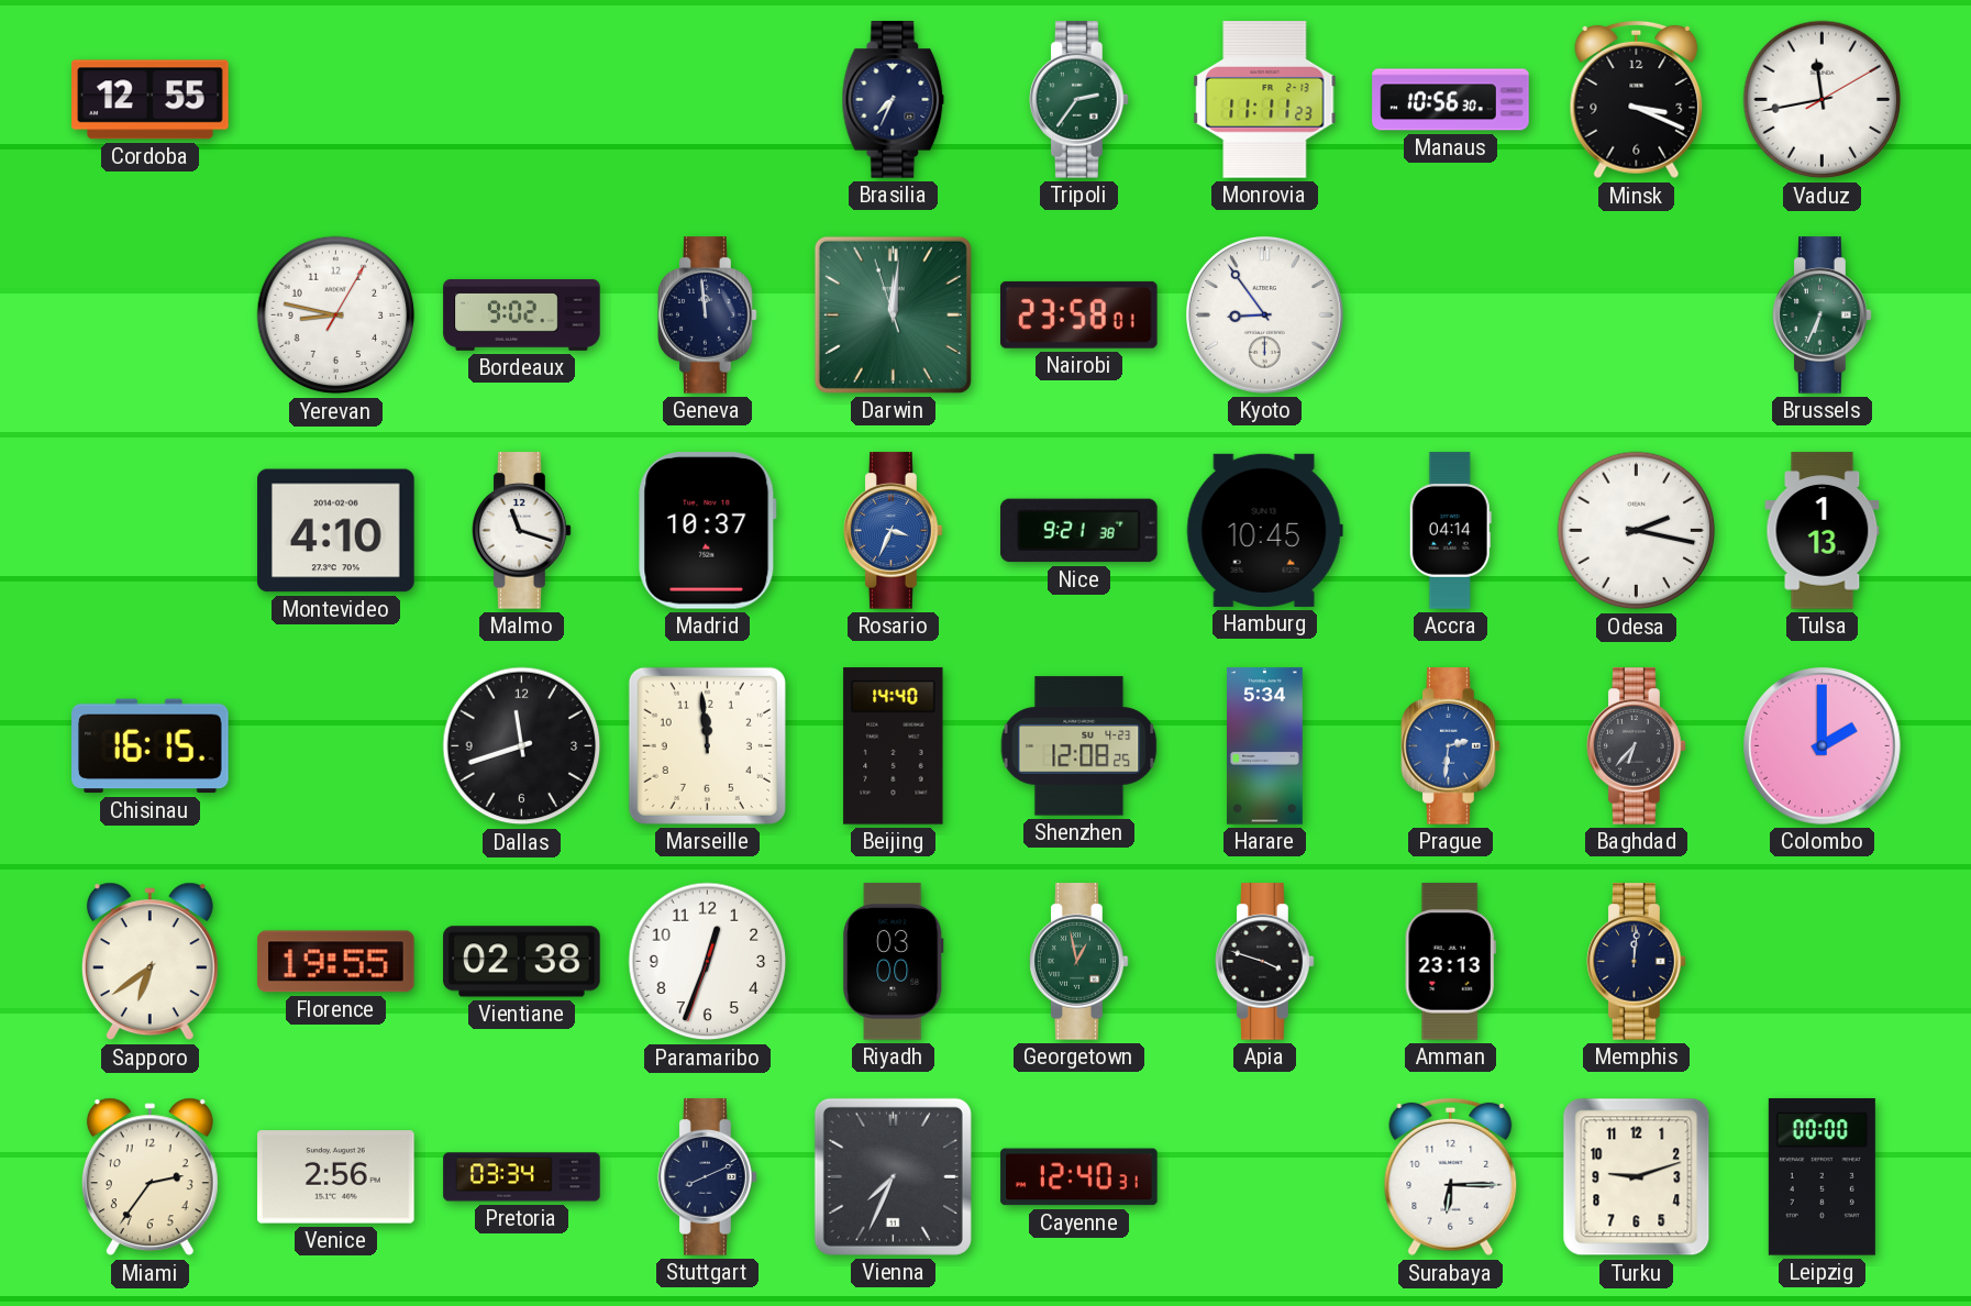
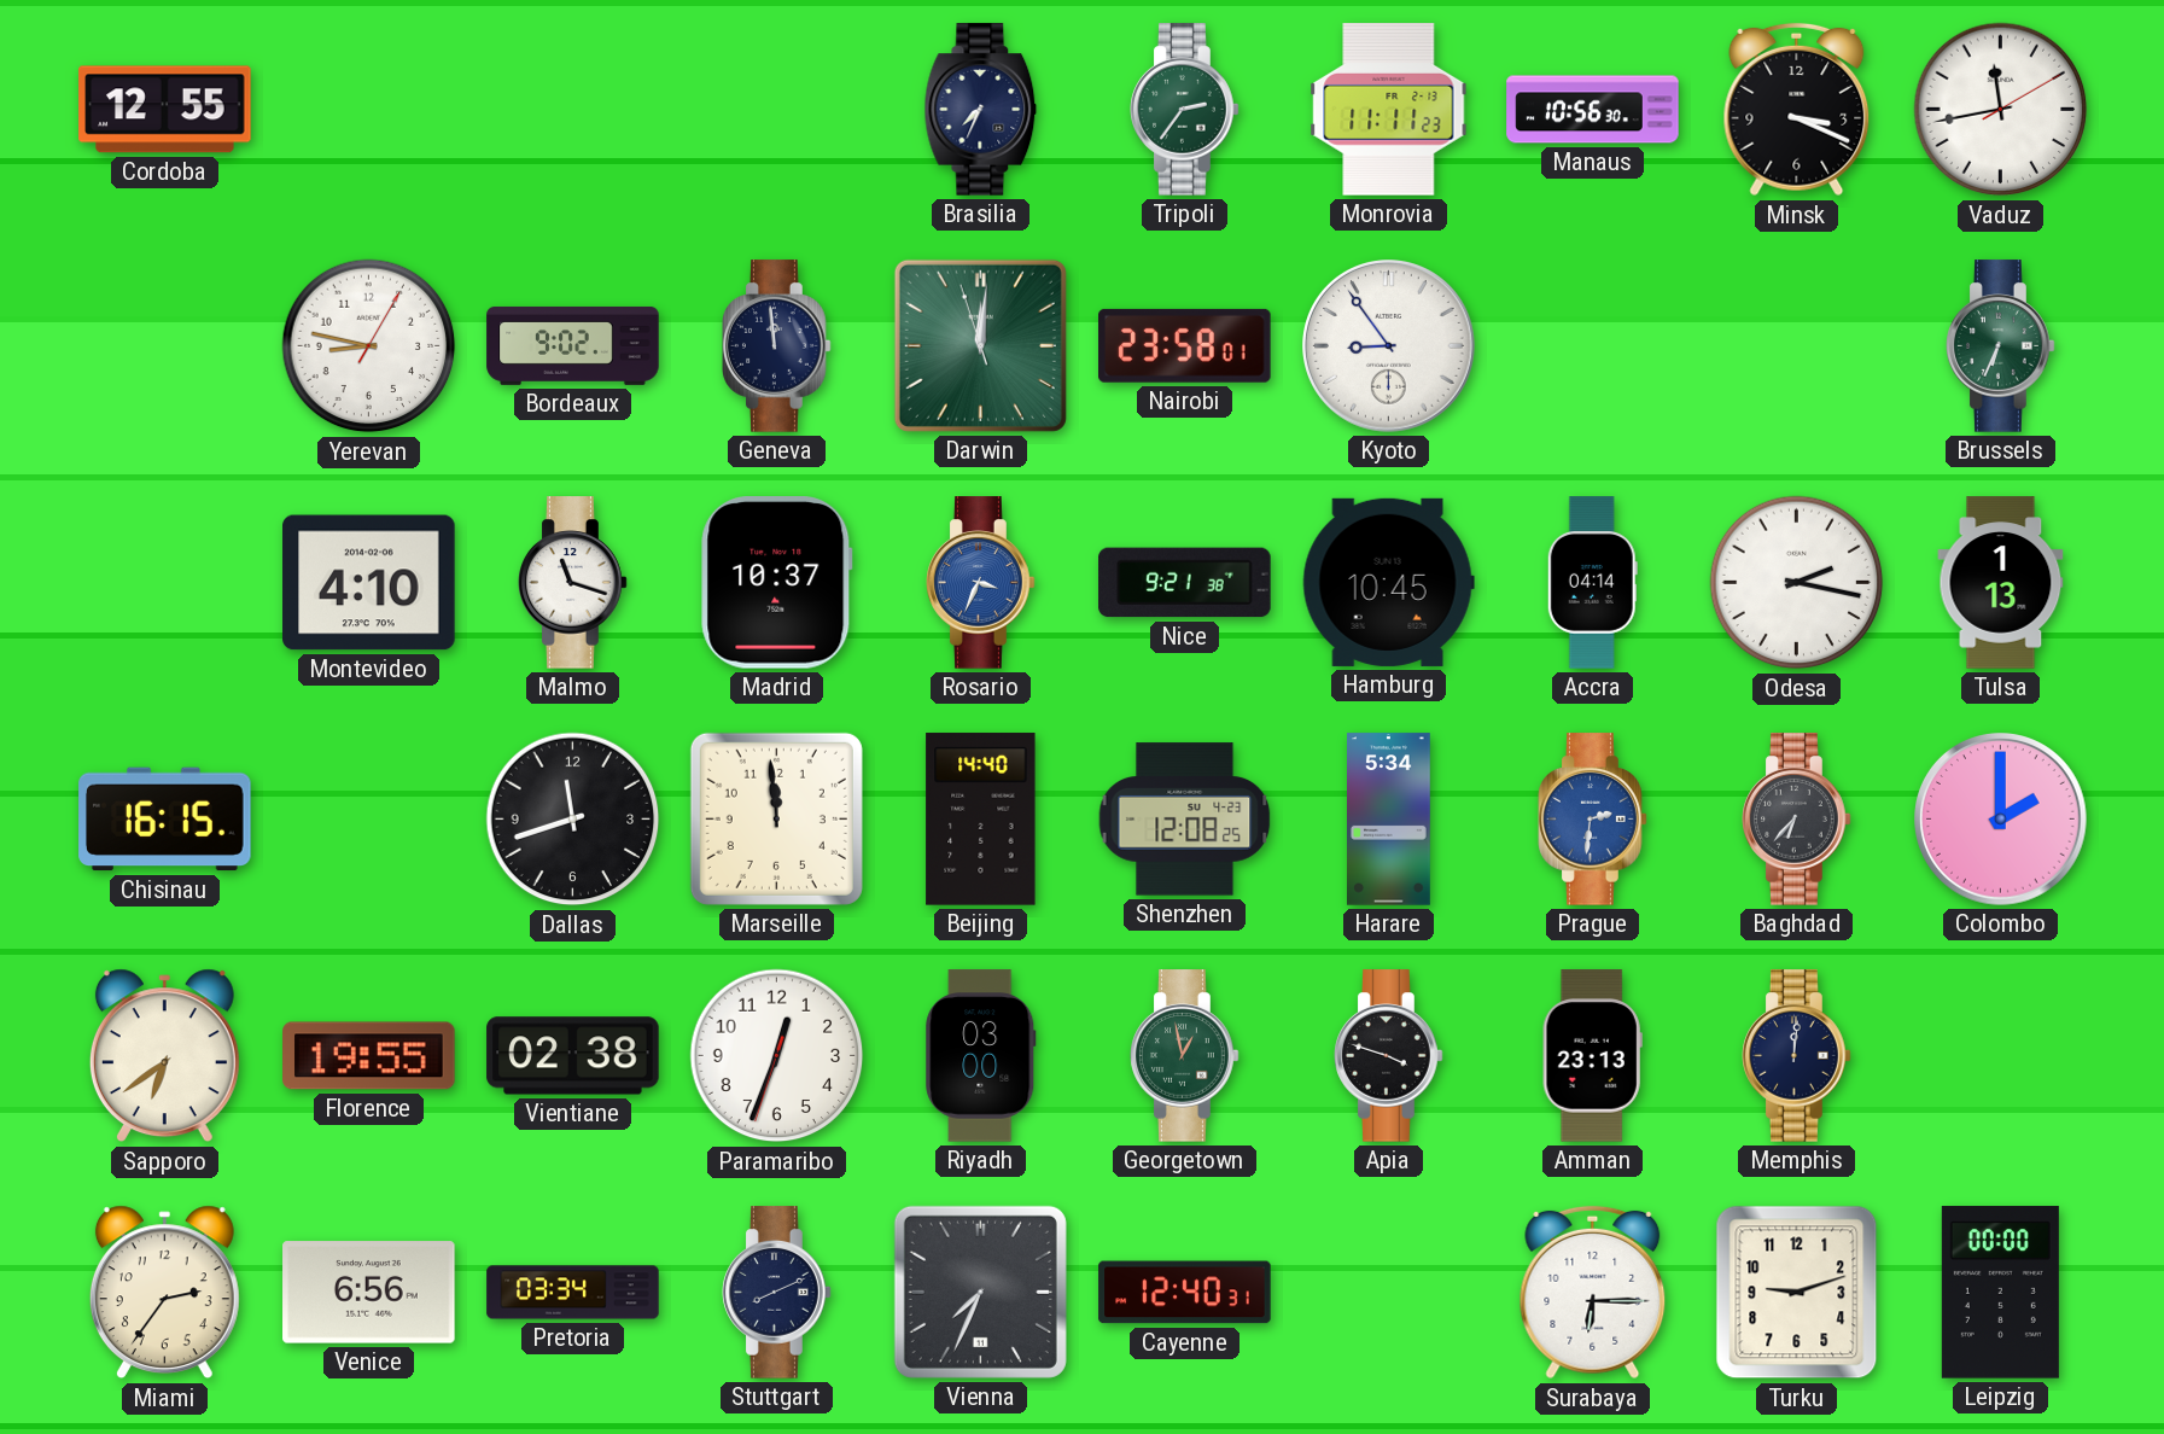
Venice: 2:56 -> 6:56 (369, 1293)
